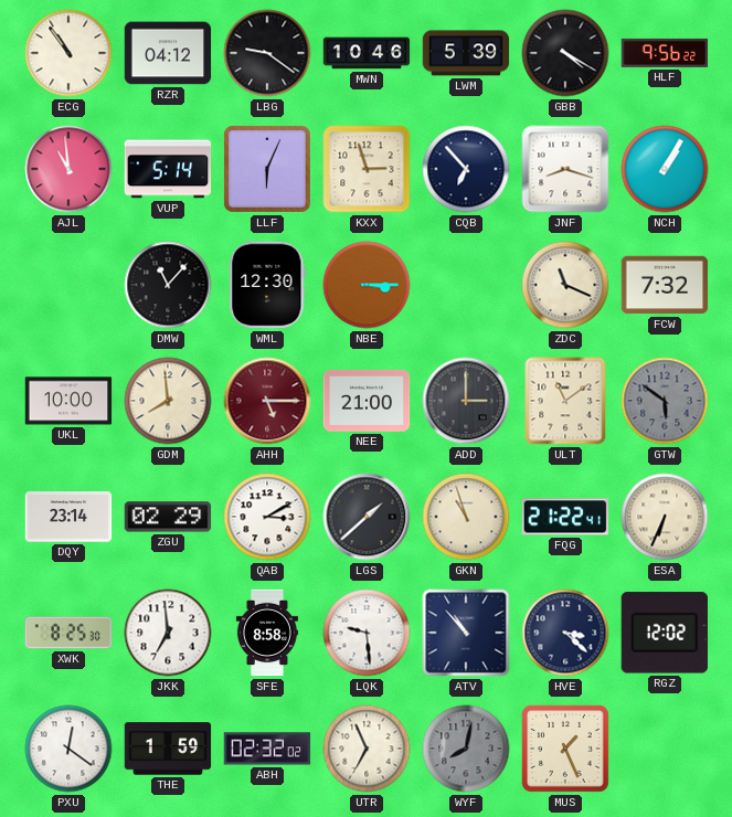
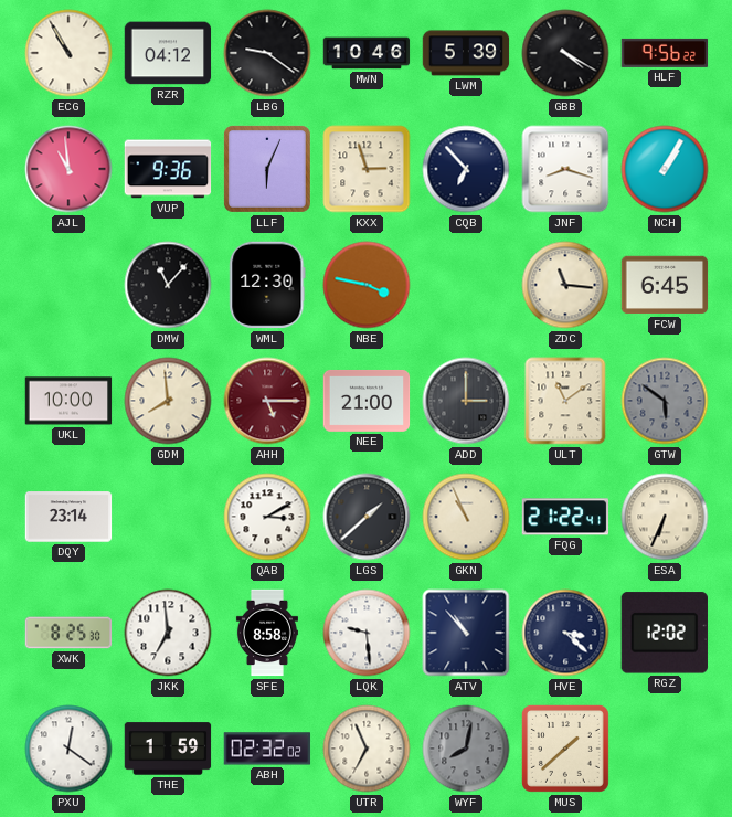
ECG: 10:54 -> 10:55 (68, 53)
VUP: 5:14 -> 9:36 (168, 169)
NBE: 3:15 -> 3:47 (367, 285)
ZDC: 11:19 -> 11:16 (565, 285)
FCW: 7:32 -> 6:45 (665, 285)
ZGU: 02:29 -> none (168, 517)
GKN: 10:57 -> 10:56 (466, 517)
MUS: 1:26 -> 1:38 (565, 749)
